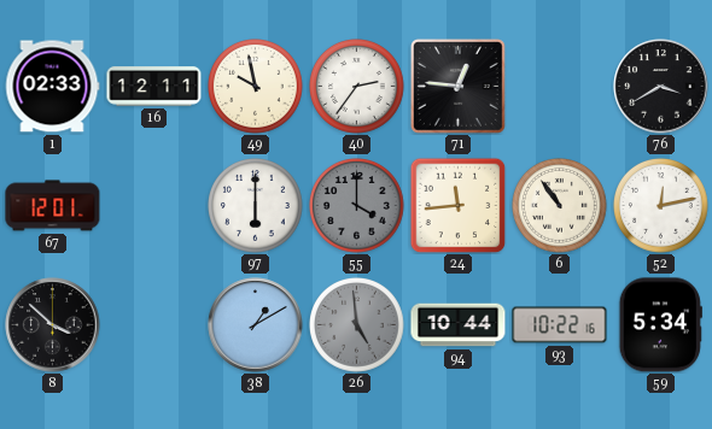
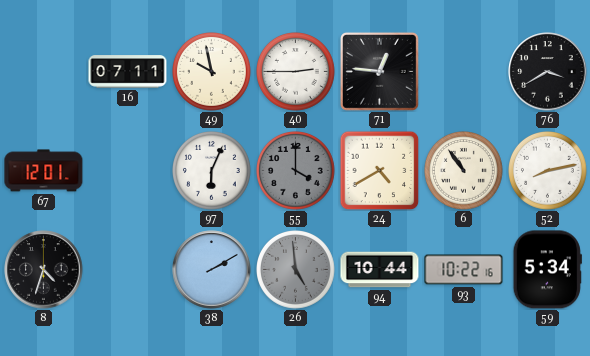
1: 02:33 -> none (52, 87)
16: 12:11 -> 07:11 (128, 72)
40: 2:36 -> 2:45 (296, 72)
97: 6:00 -> 6:04 (212, 171)
24: 11:44 -> 4:40 (379, 170)
52: 12:13 -> 8:13 (548, 171)
8: 3:52 -> 4:33 (44, 270)
38: 1:10 -> 2:10 (212, 270)
